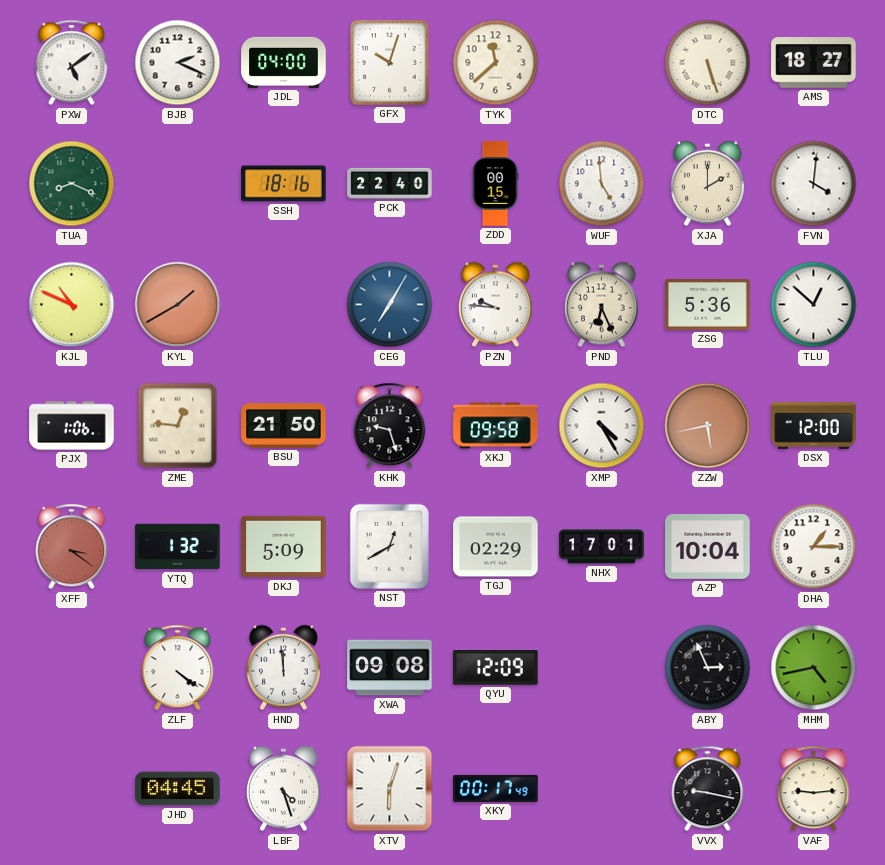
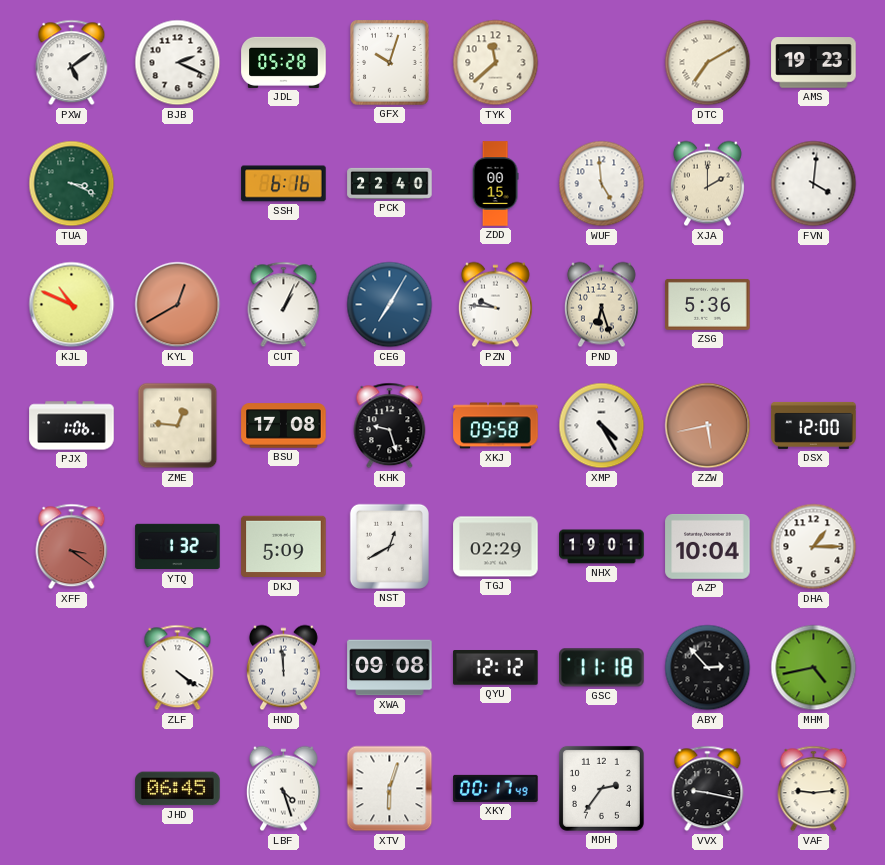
JDL: 04:00 -> 05:28 (284, 62)
DTC: 5:27 -> 7:10 (708, 63)
AMS: 18:27 -> 19:23 (814, 63)
TUA: 8:19 -> 3:19 (72, 184)
SSH: 18:16 -> 6:16 (284, 184)
KYL: 1:40 -> 12:40 (178, 305)
CUT: none -> 1:04 (284, 305)
PND: 6:26 -> 6:27 (601, 305)
TLU: 12:52 -> none (814, 305)
BSU: 21:50 -> 17:08 (284, 426)
NHX: 17:01 -> 19:01 (602, 547)
QYU: 12:09 -> 12:12 (496, 668)
GSC: none -> 11:18 (602, 668)
ABY: 2:56 -> 2:53 (708, 668)
JHD: 04:45 -> 06:45 (178, 789)
MDH: none -> 2:36 (601, 788)
